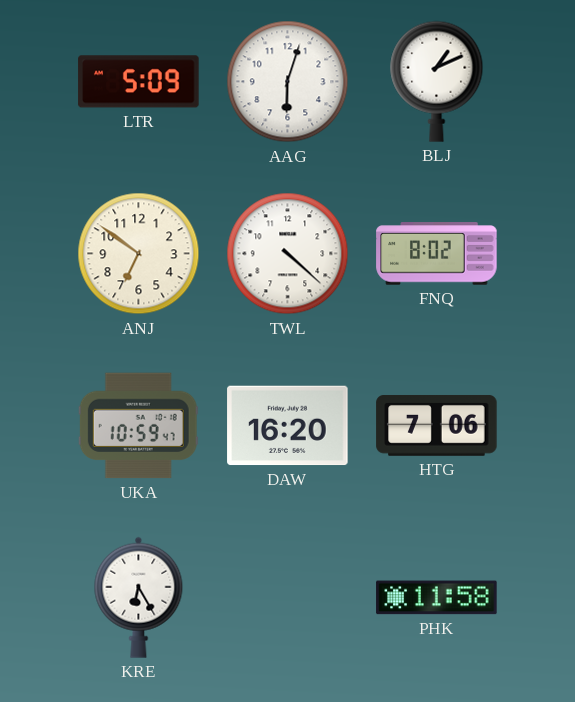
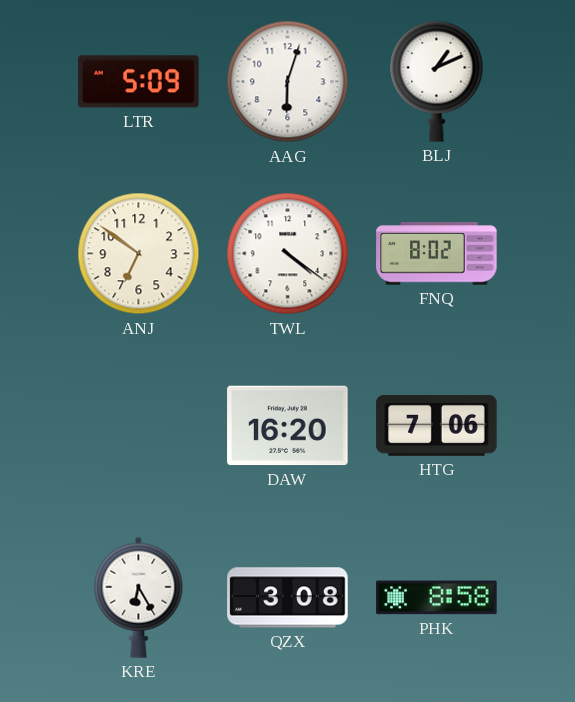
TWL: 4:22 -> 4:21 (288, 254)
UKA: 10:59 -> none (138, 426)
QZX: none -> 3:08 (288, 598)
PHK: 11:58 -> 8:58 (437, 598)
